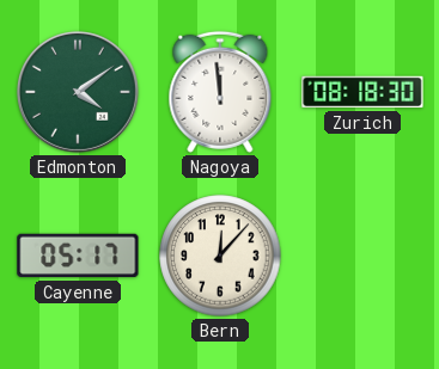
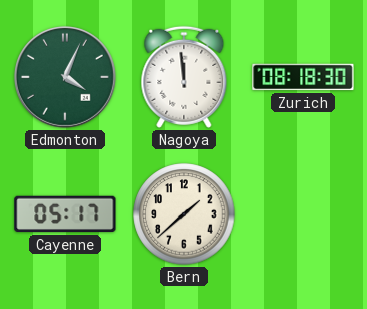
Edmonton: 4:09 -> 4:04 (65, 77)
Bern: 12:07 -> 1:38 (184, 214)
